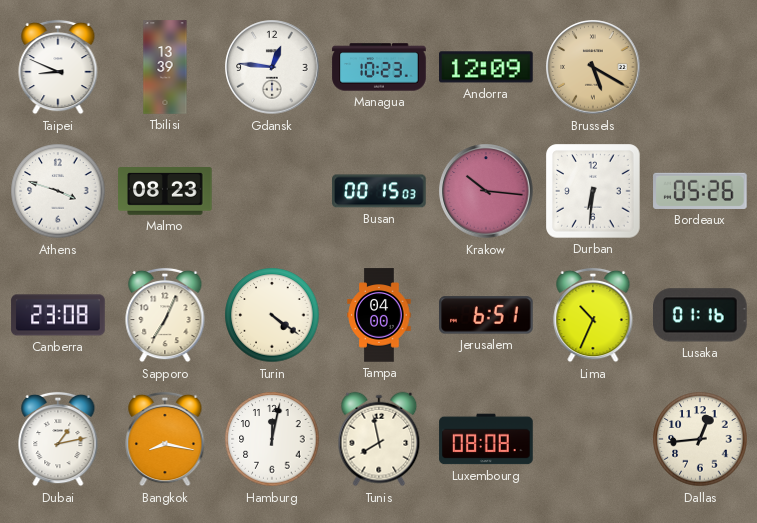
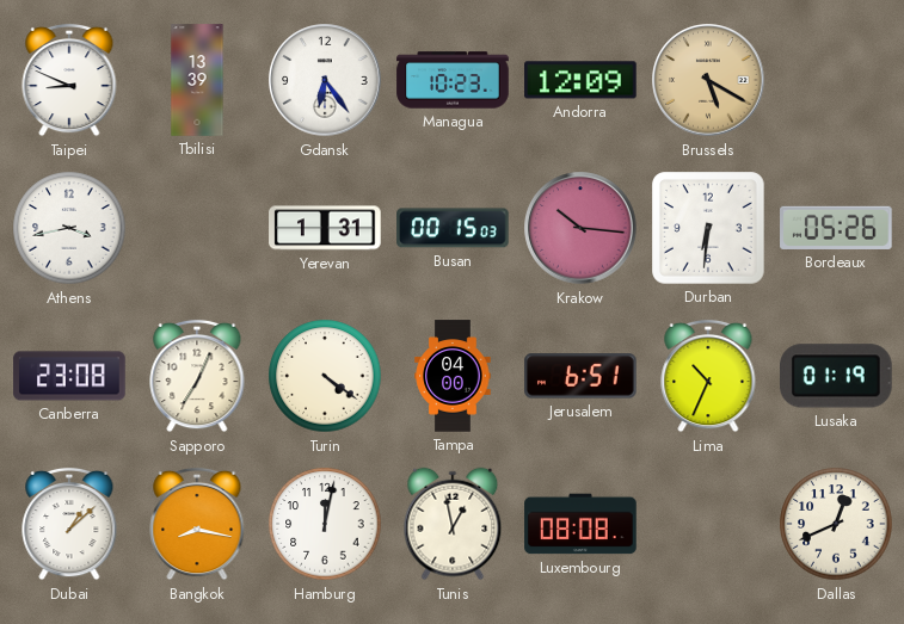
Gdansk: 12:46 -> 6:24 (325, 80)
Athens: 3:48 -> 3:43 (69, 228)
Malmo: 08:23 -> none (165, 192)
Yerevan: none -> 1:31 (325, 228)
Lusaka: 01:16 -> 01:19 (837, 376)
Dubai: 1:13 -> 1:08 (69, 524)
Tunis: 7:58 -> 12:58 (453, 524)
Dallas: 12:44 -> 12:41 (836, 524)
